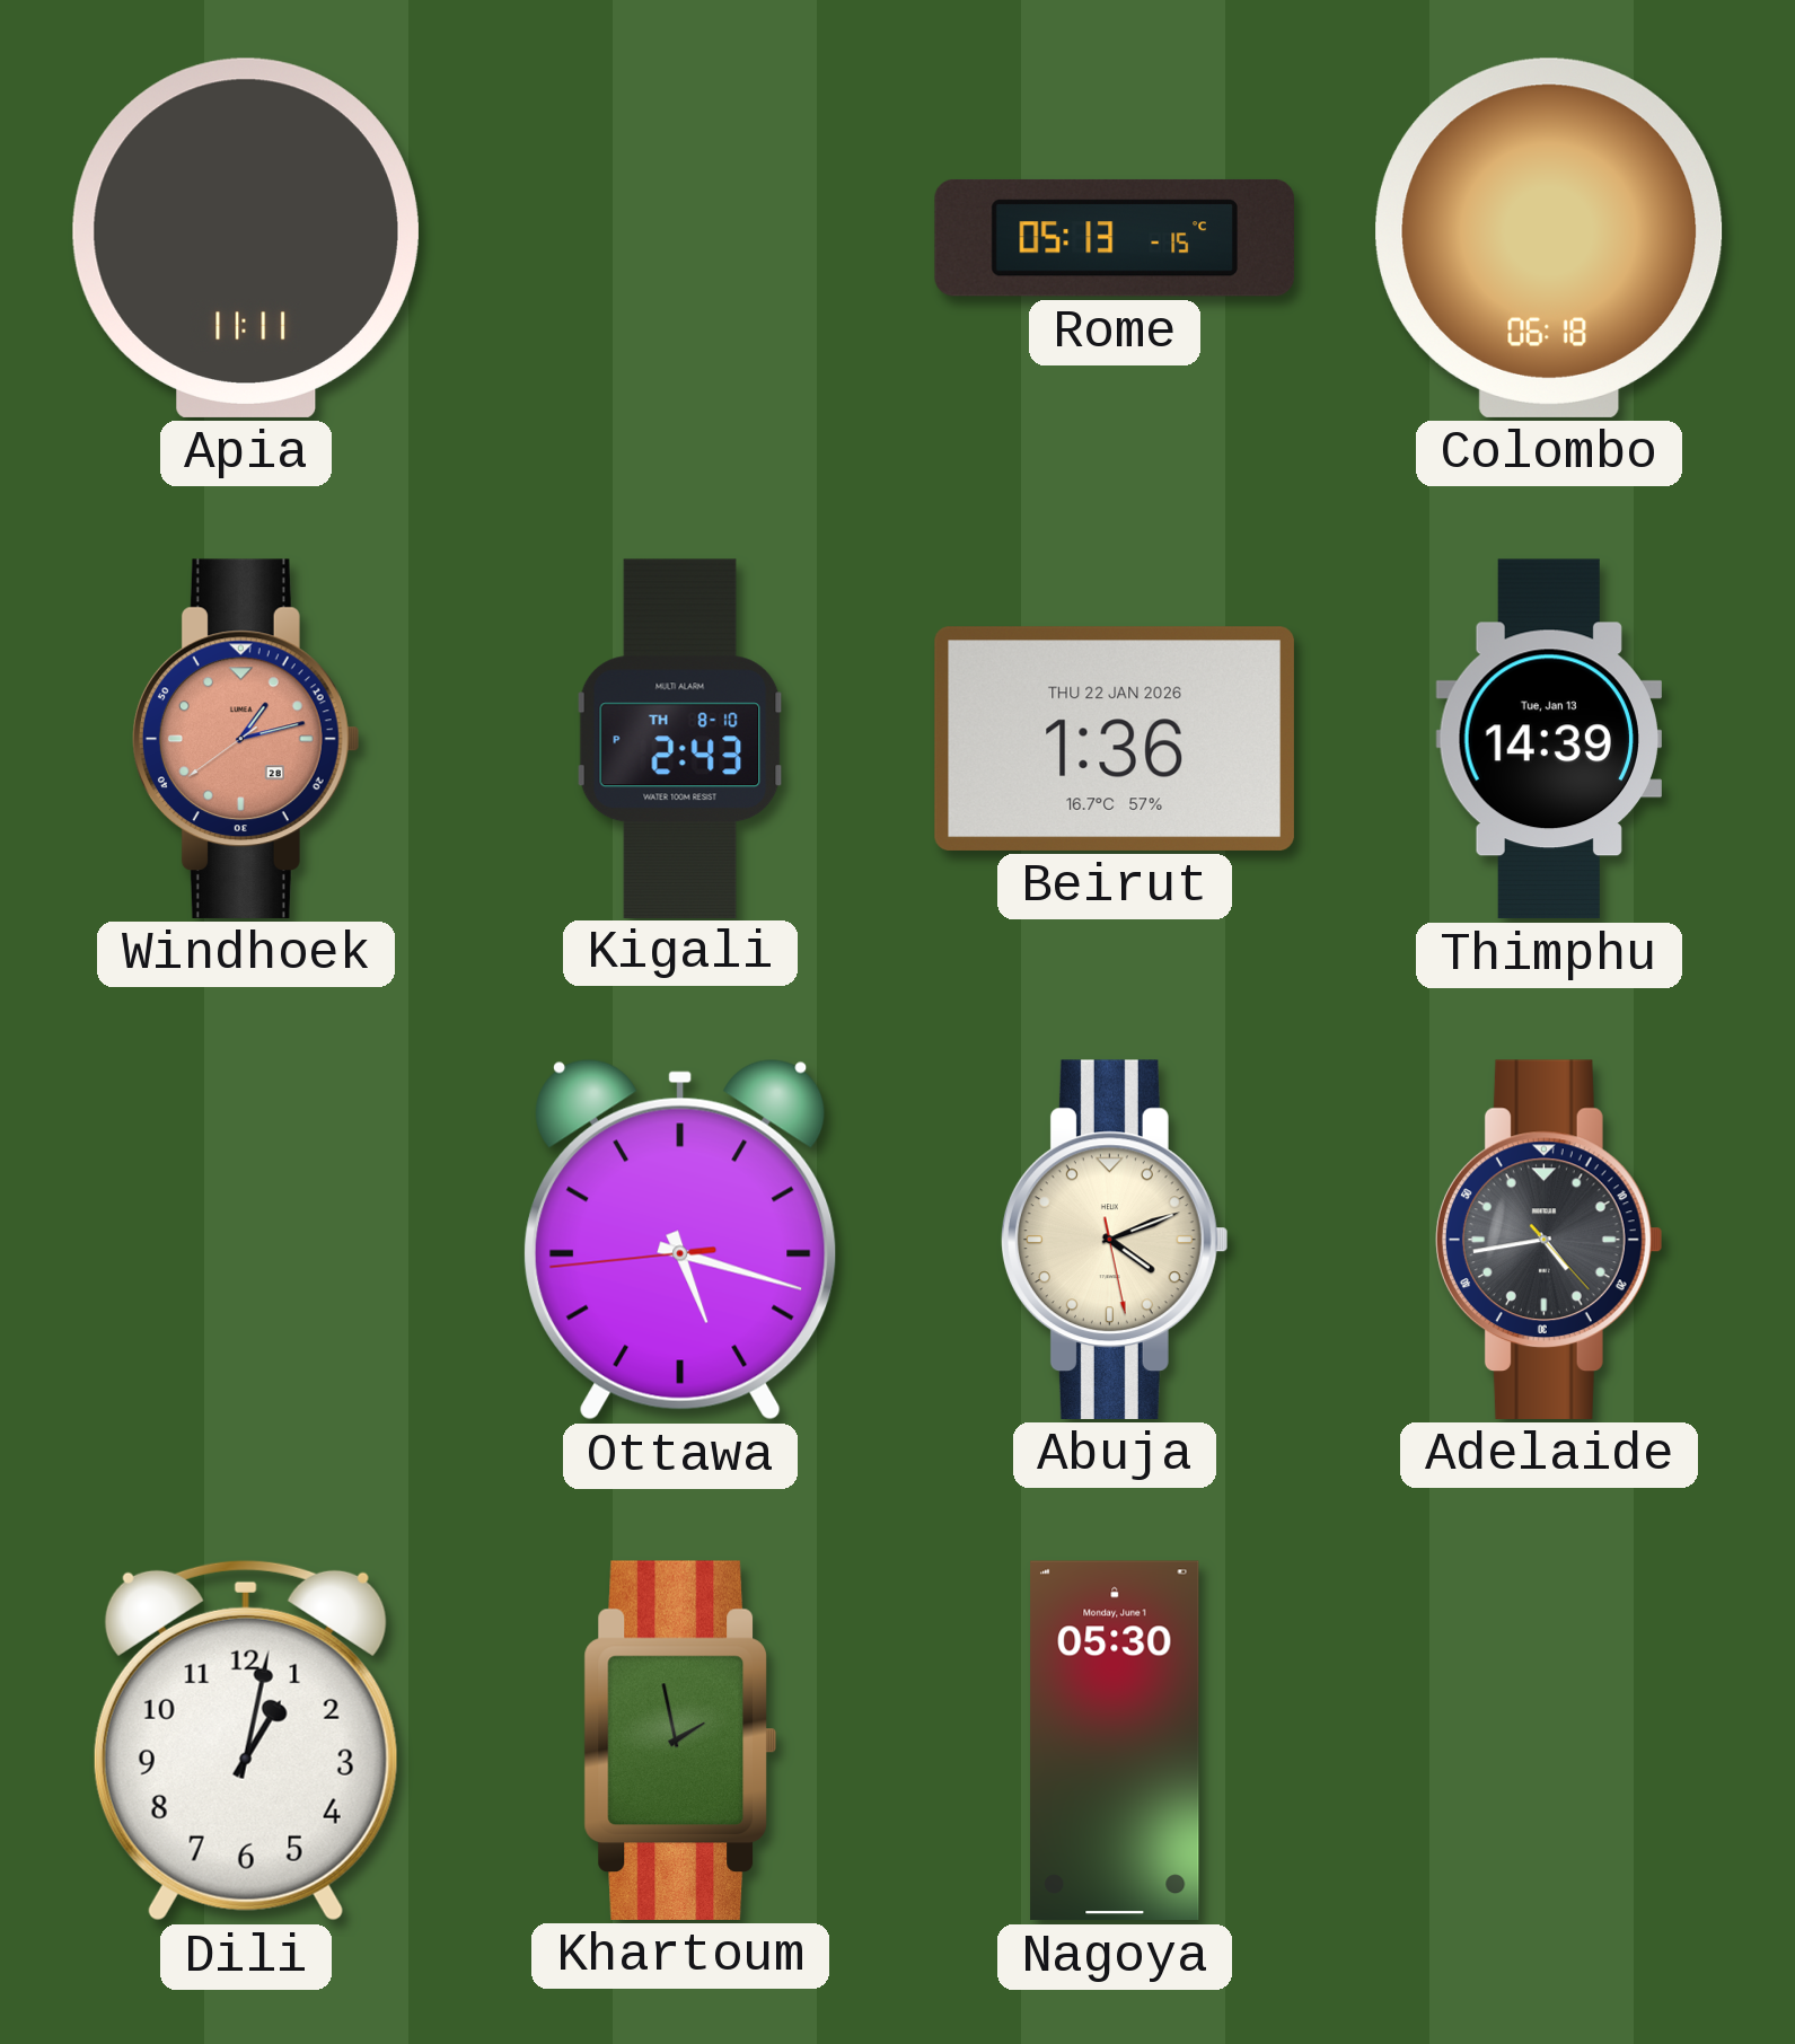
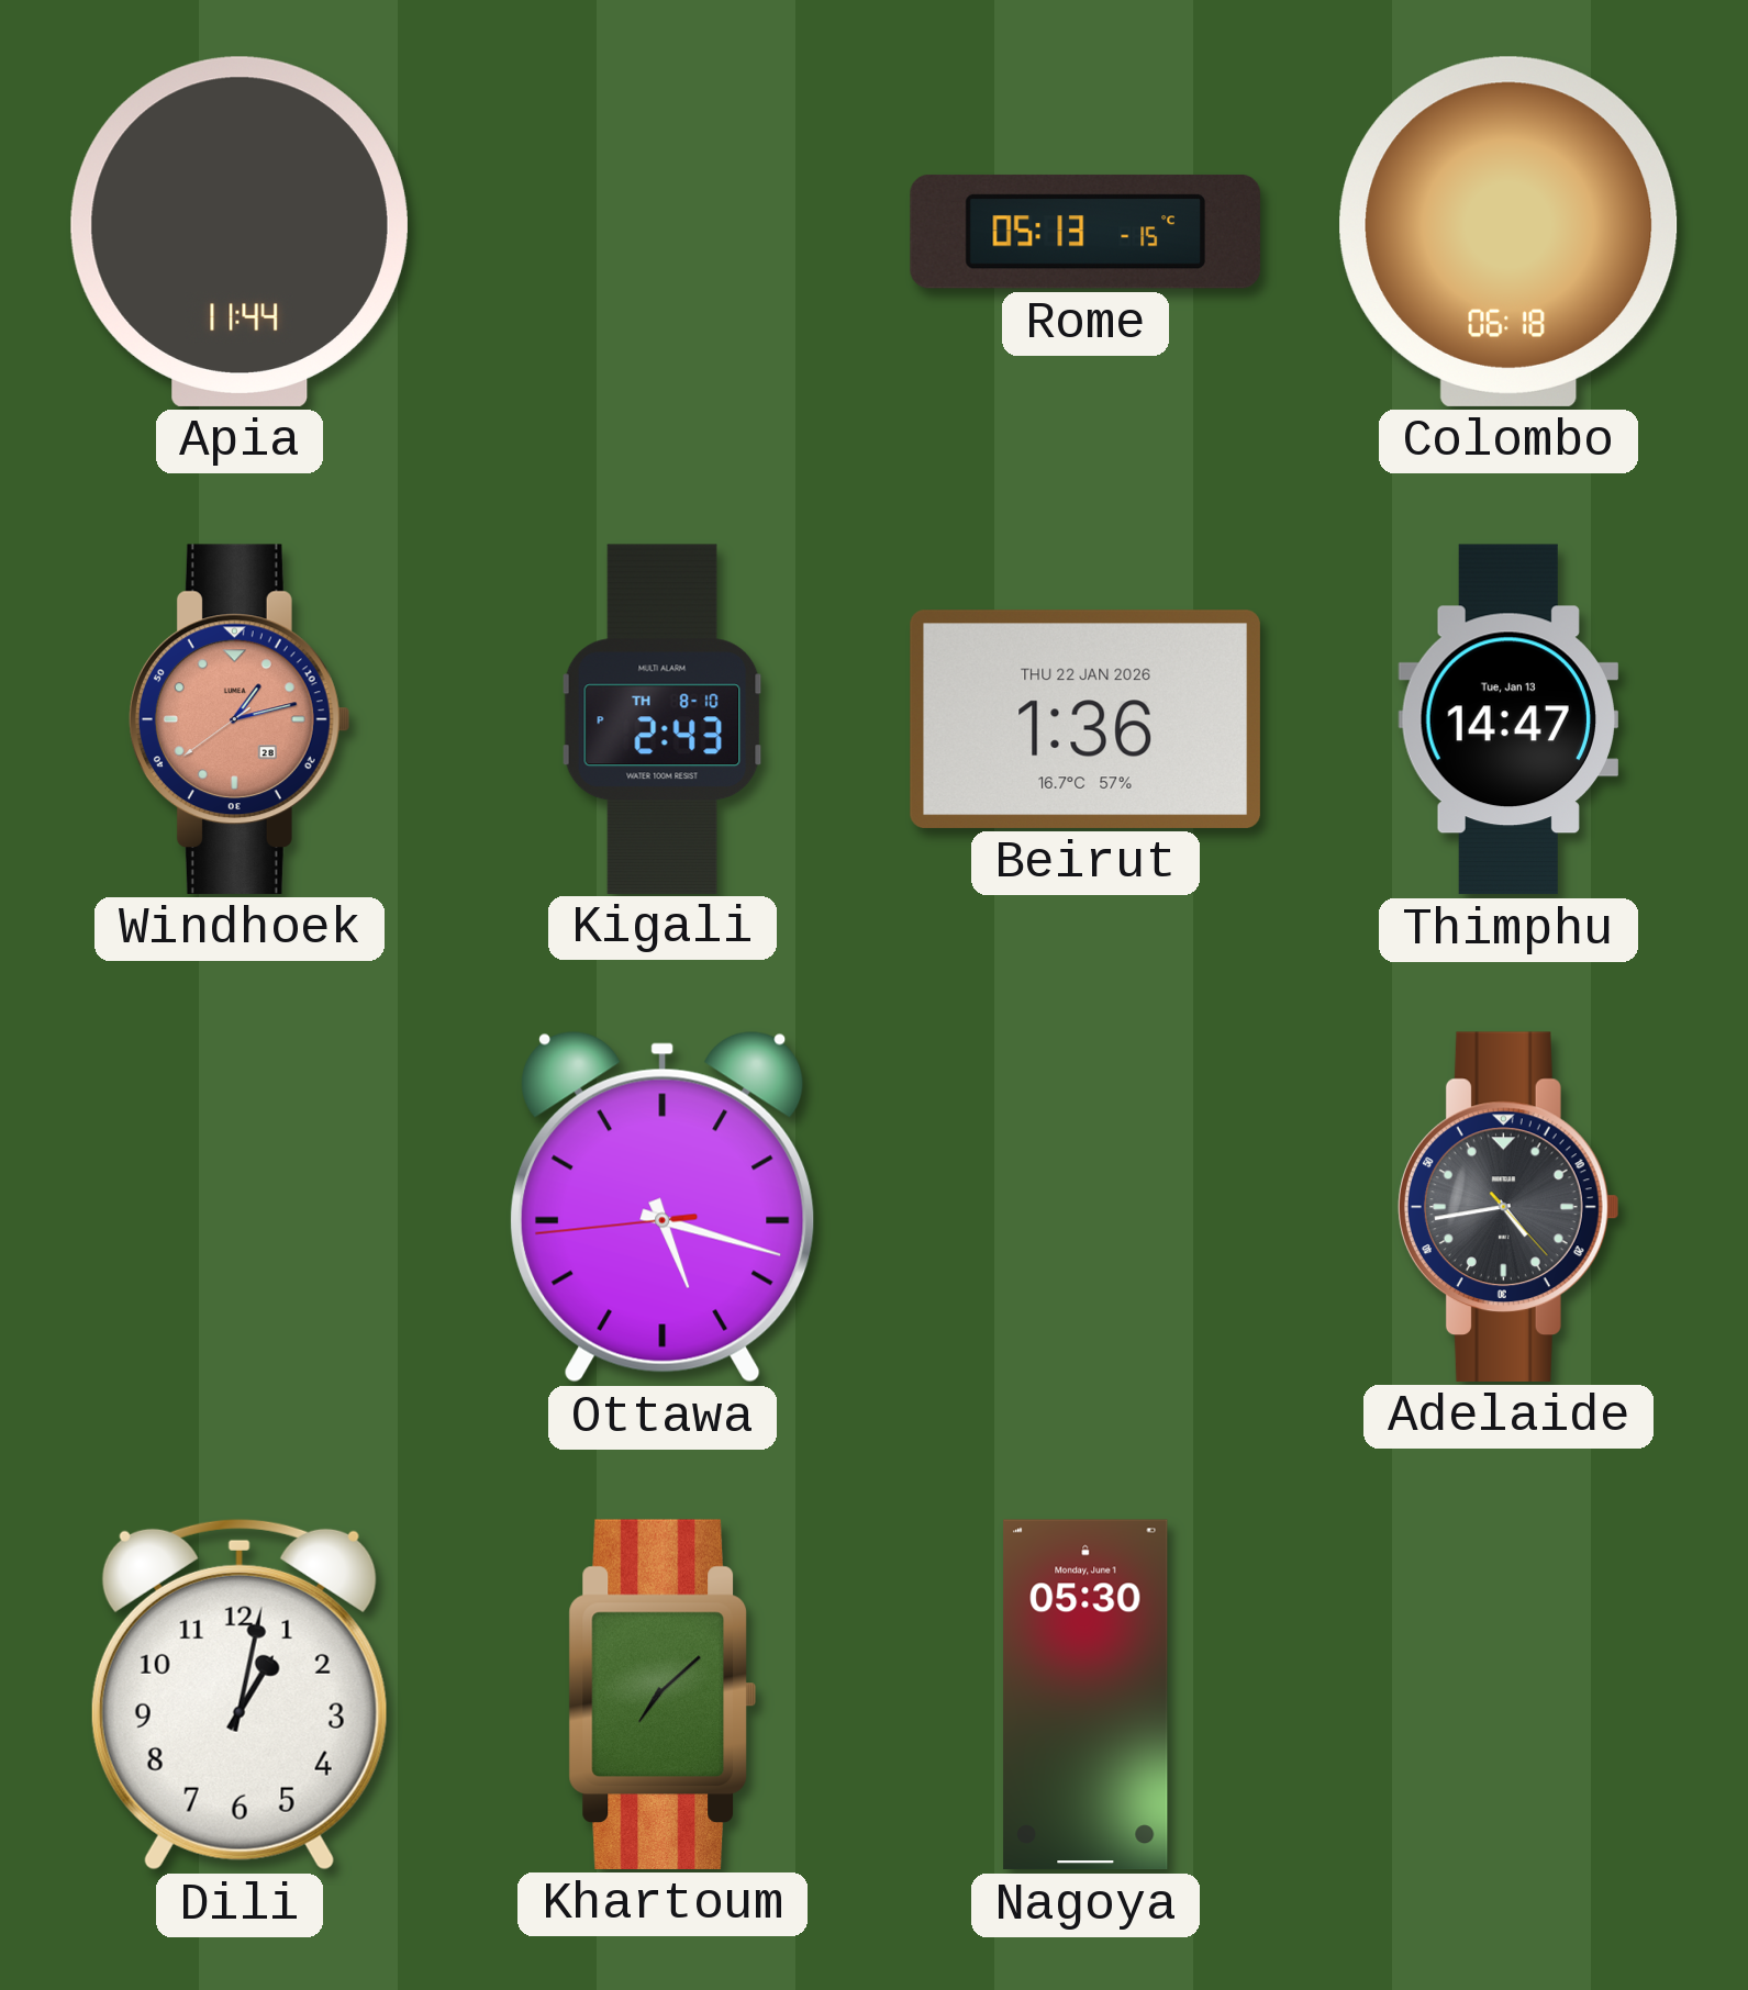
Apia: 11:11 -> 11:44 (240, 232)
Thimphu: 14:39 -> 14:47 (1507, 719)
Abuja: 4:11 -> none (1115, 1240)
Khartoum: 1:58 -> 7:08 (663, 1695)
